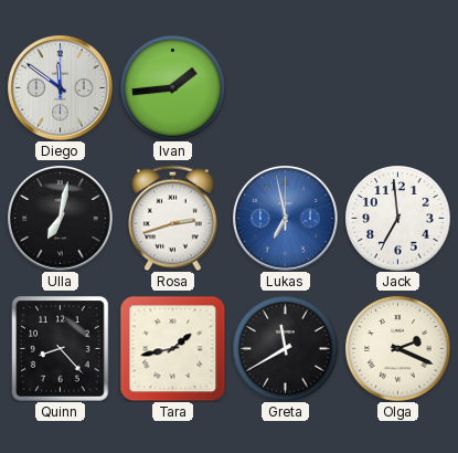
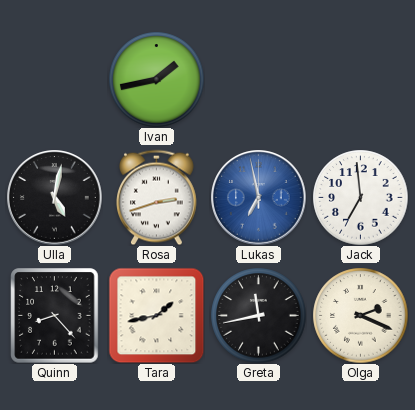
Diego: 11:51 -> none (61, 88)
Ivan: 1:44 -> 1:43 (156, 79)
Ulla: 7:02 -> 5:02 (55, 198)
Greta: 11:40 -> 11:43 (258, 315)
